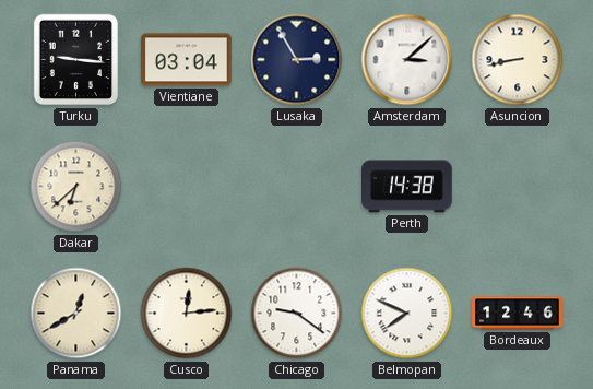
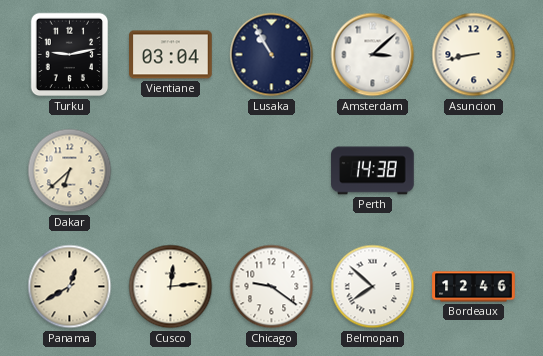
Turku: 9:16 -> 9:13 (70, 55)
Lusaka: 2:55 -> 10:55 (272, 55)
Belmopan: 7:49 -> 7:52 (373, 287)
